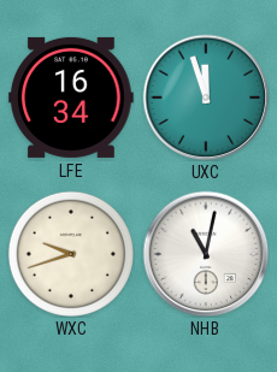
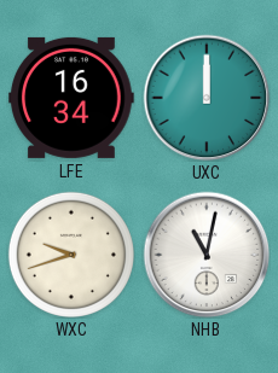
UXC: 11:57 -> 12:00 (207, 98)
